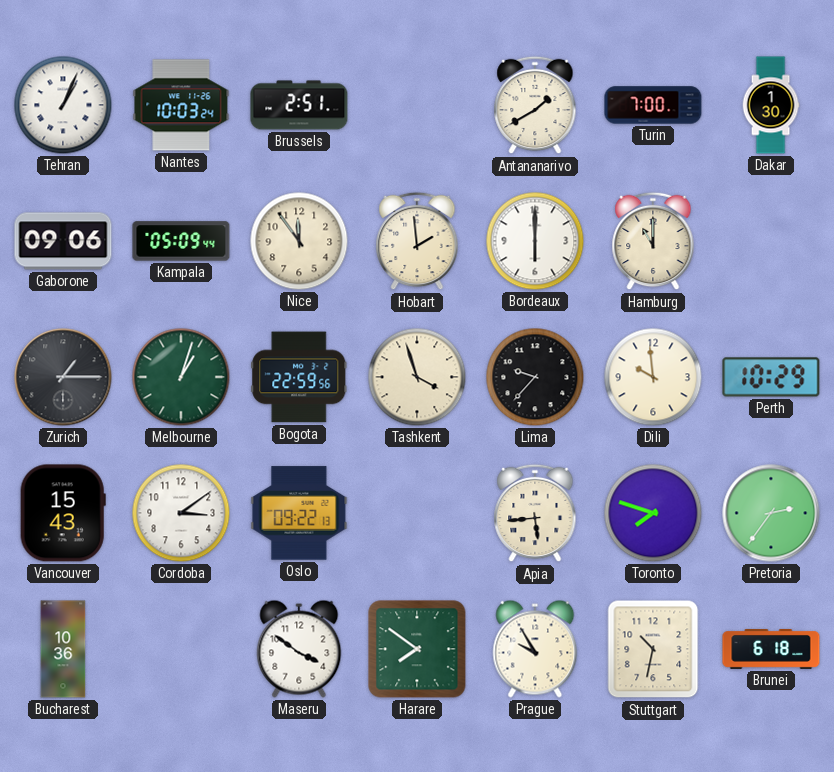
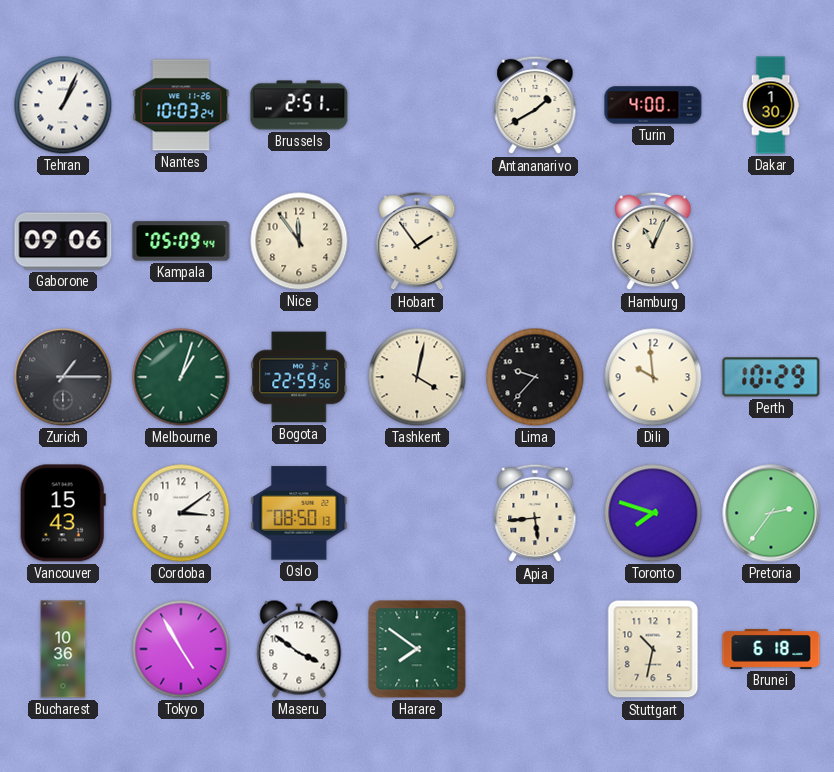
Turin: 7:00 -> 4:00 (653, 105)
Hobart: 1:59 -> 1:54 (417, 241)
Bordeaux: 6:00 -> none (535, 241)
Hamburg: 11:00 -> 11:04 (653, 241)
Tashkent: 3:57 -> 4:02 (417, 377)
Oslo: 09:22 -> 08:50 (299, 513)
Tokyo: none -> 4:55 (181, 649)
Prague: 9:55 -> none (535, 649)
